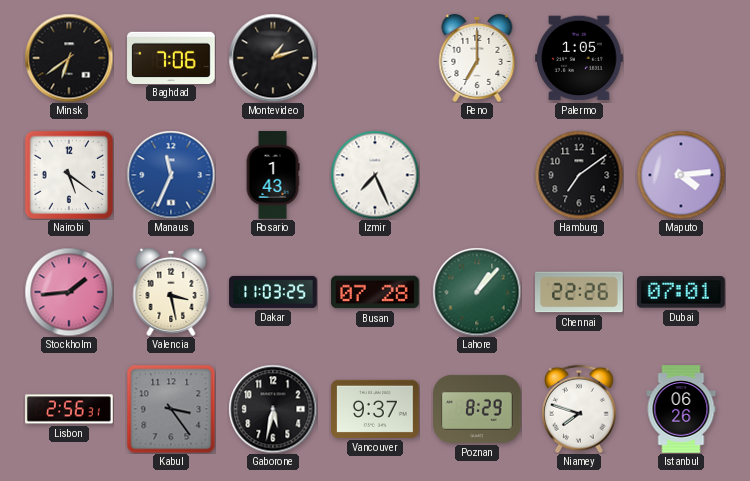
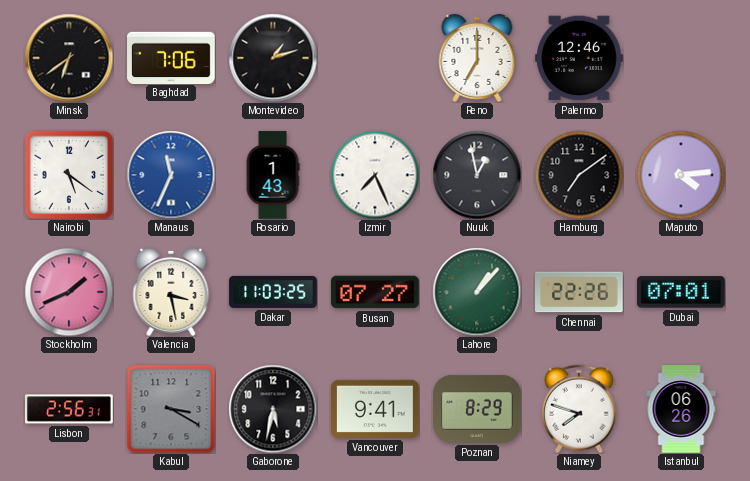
Palermo: 1:05 -> 12:46 (579, 58)
Nuuk: none -> 12:58 (477, 175)
Stockholm: 1:44 -> 1:41 (69, 292)
Busan: 07:28 -> 07:27 (375, 292)
Kabul: 3:24 -> 3:20 (171, 409)
Vancouver: 9:37 -> 9:41 (375, 409)
